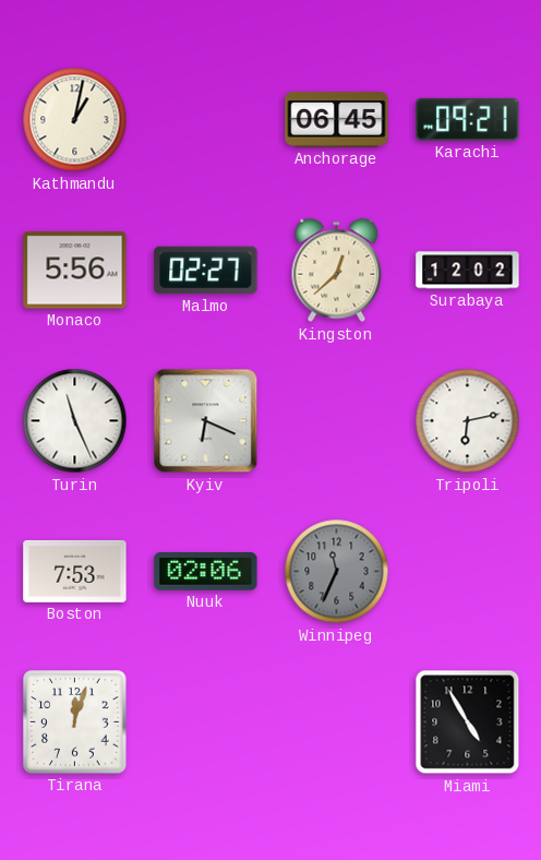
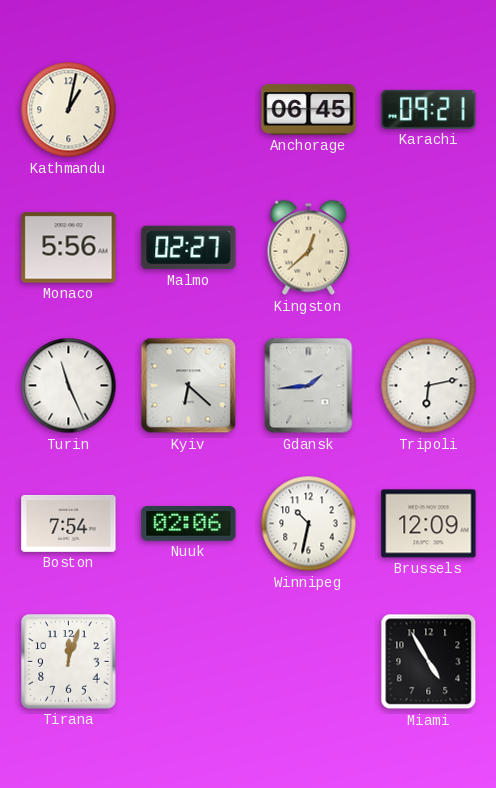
Surabaya: 12:02 -> none (468, 271)
Kyiv: 6:19 -> 6:22 (189, 386)
Gdansk: none -> 1:44 (309, 386)
Boston: 7:53 -> 7:54 (69, 523)
Winnipeg: 11:34 -> 10:32 (309, 524)
Winnipeg dial: grey -> white (309, 524)
Brussels: none -> 12:09 (429, 524)
